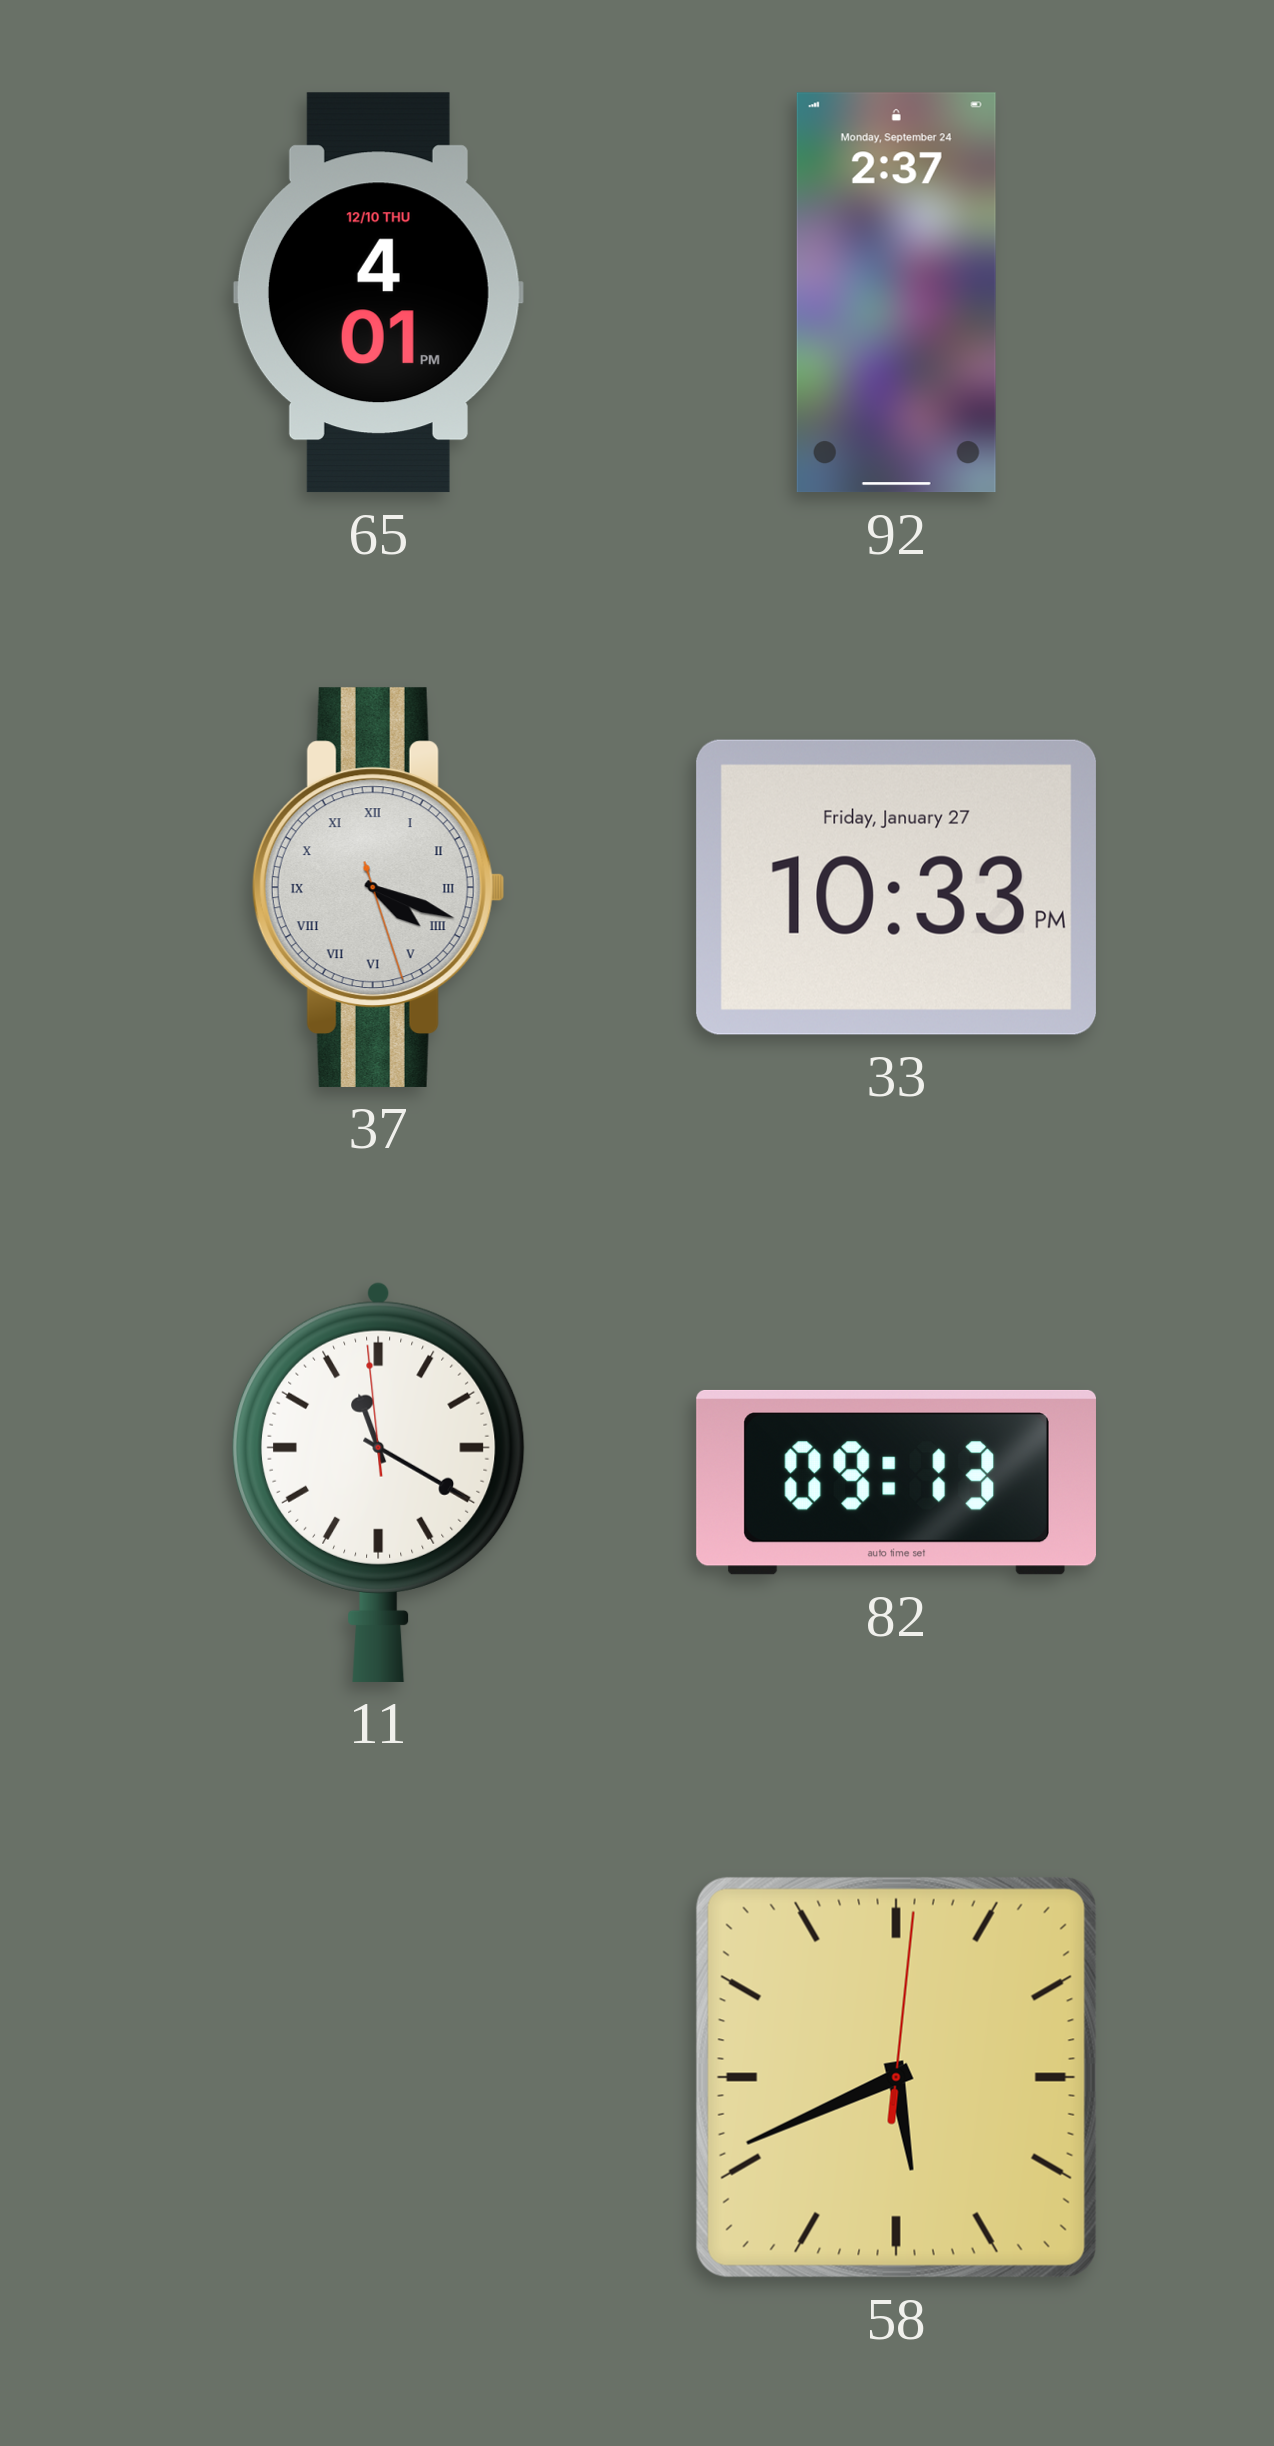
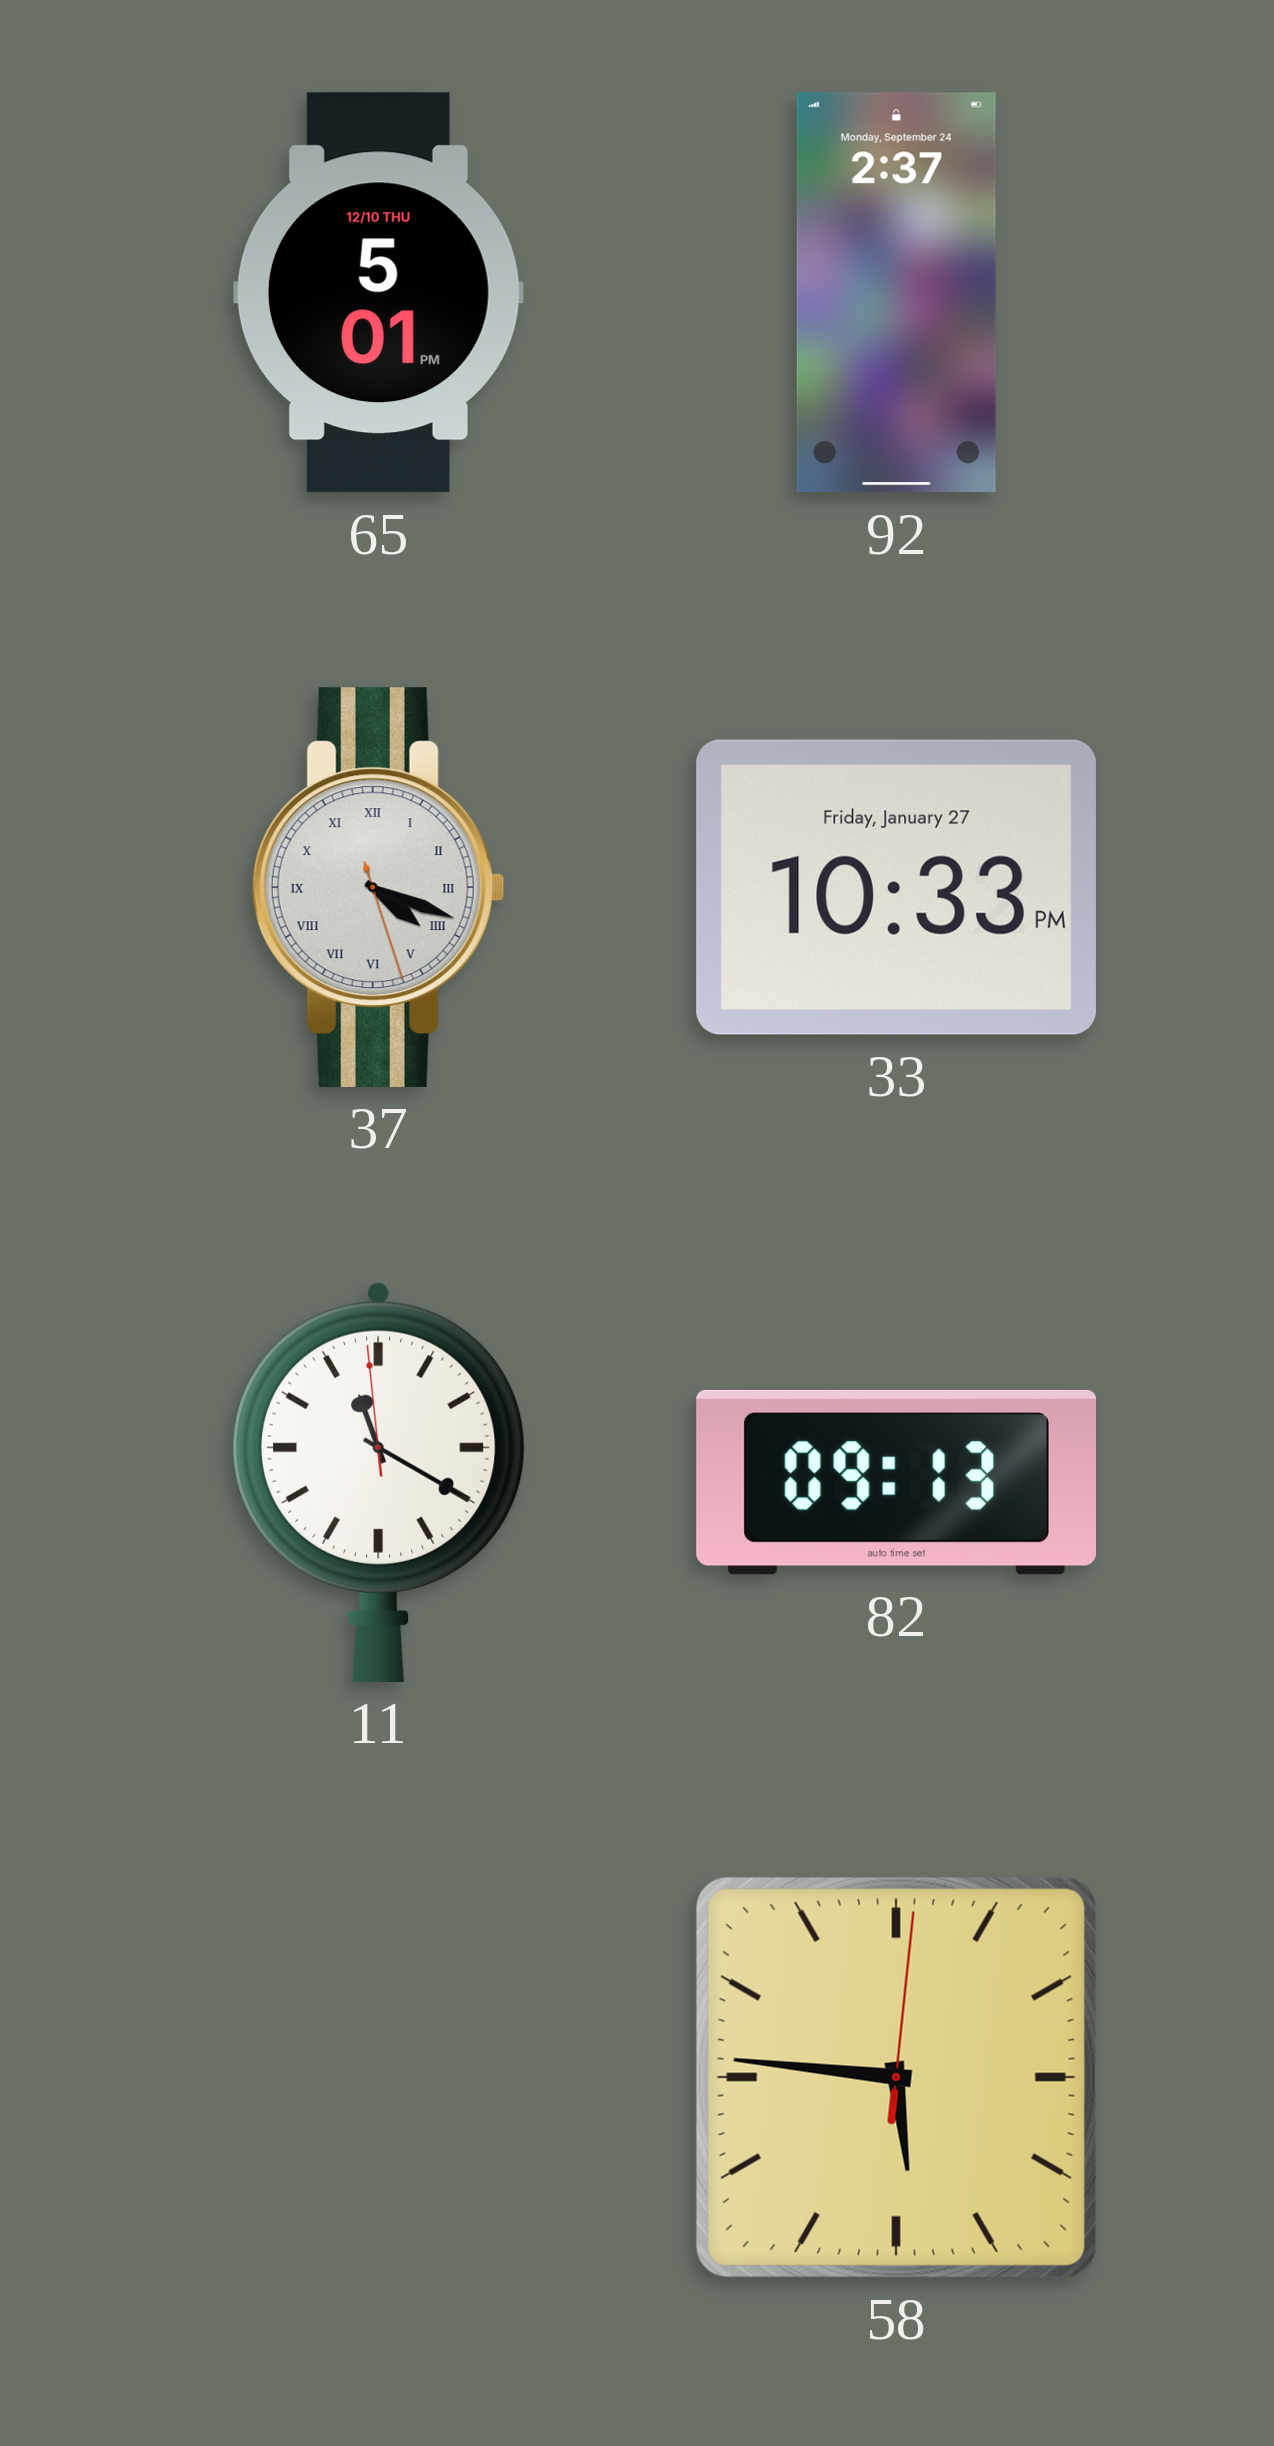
65: 4:01 -> 5:01 (378, 293)
58: 5:41 -> 5:46 (896, 2077)
